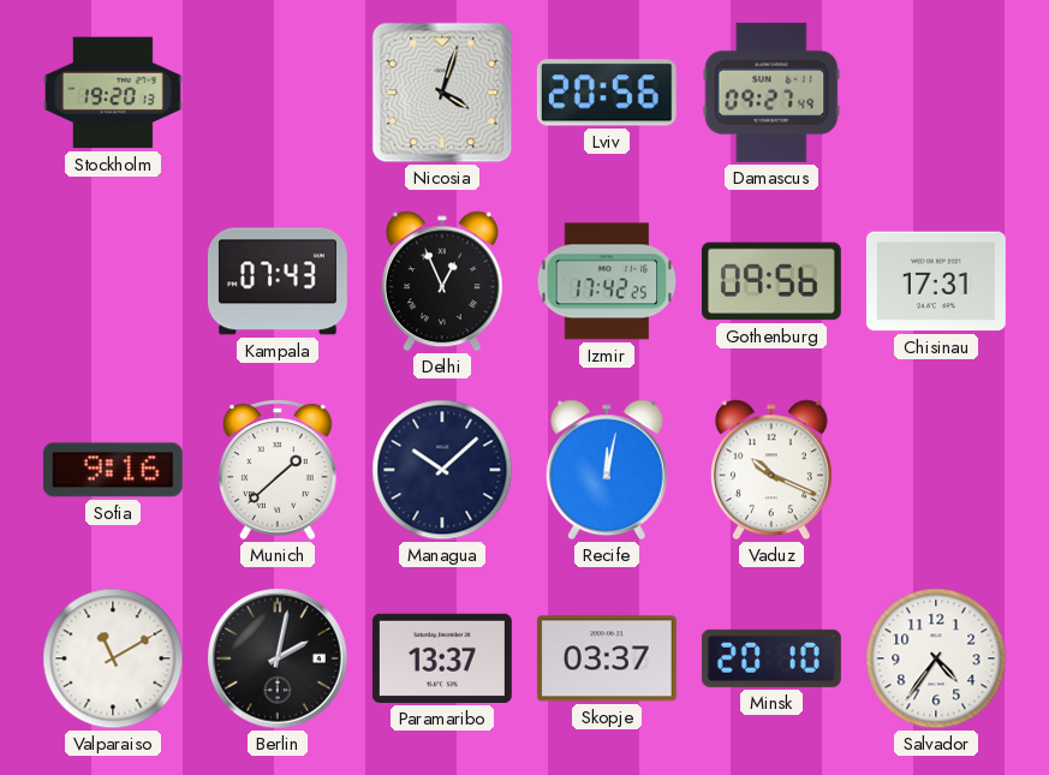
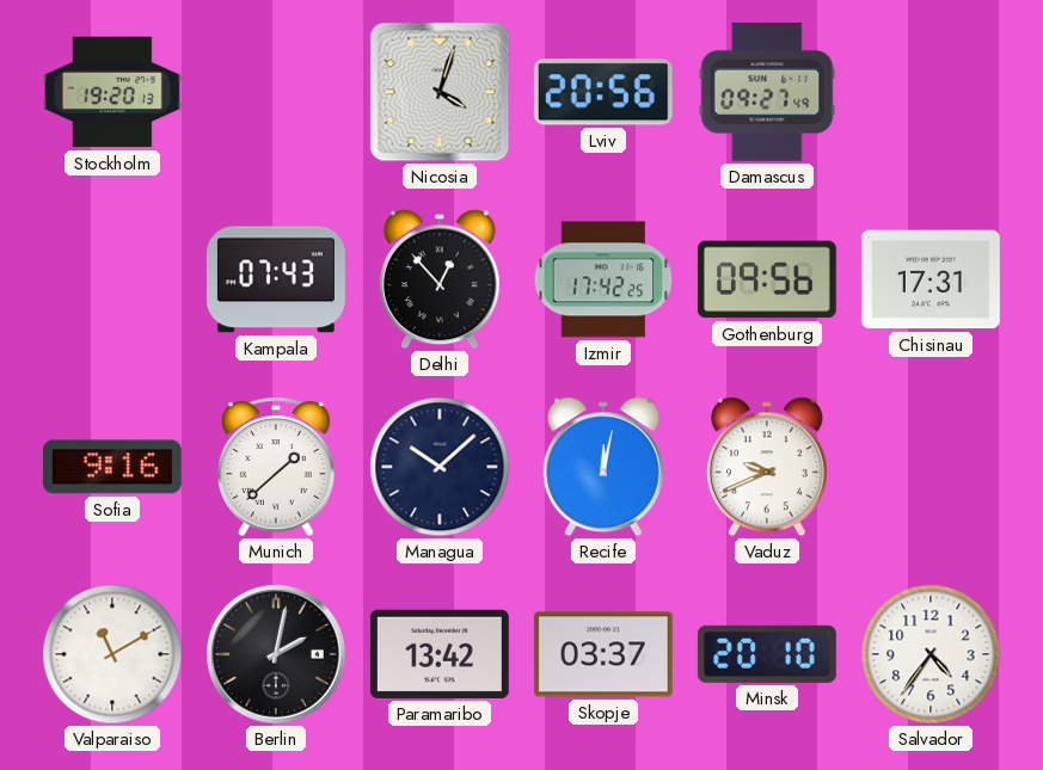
Delhi: 12:56 -> 12:53 (440, 279)
Vaduz: 10:19 -> 9:41 (767, 467)
Paramaribo: 13:37 -> 13:42 (440, 654)
